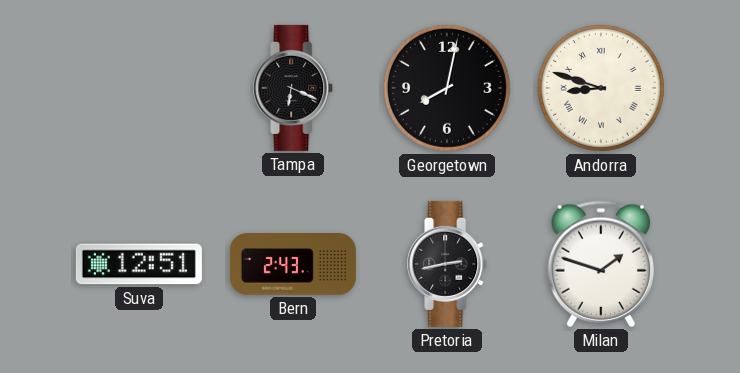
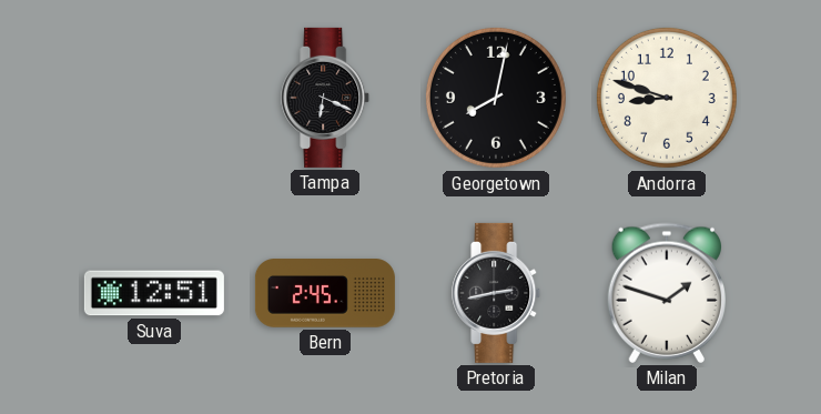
Andorra numerals: Roman -> Arabic (667, 98)
Bern: 2:43 -> 2:45 (325, 293)
